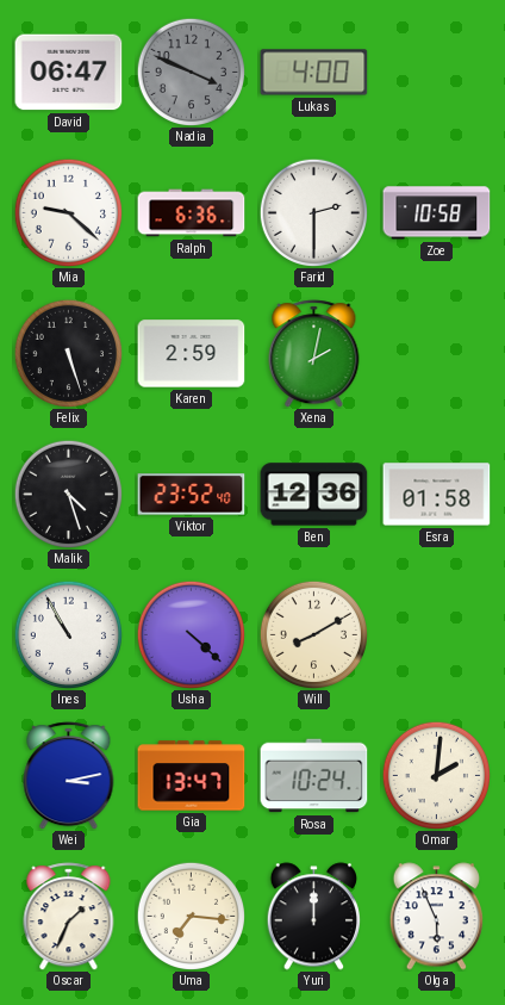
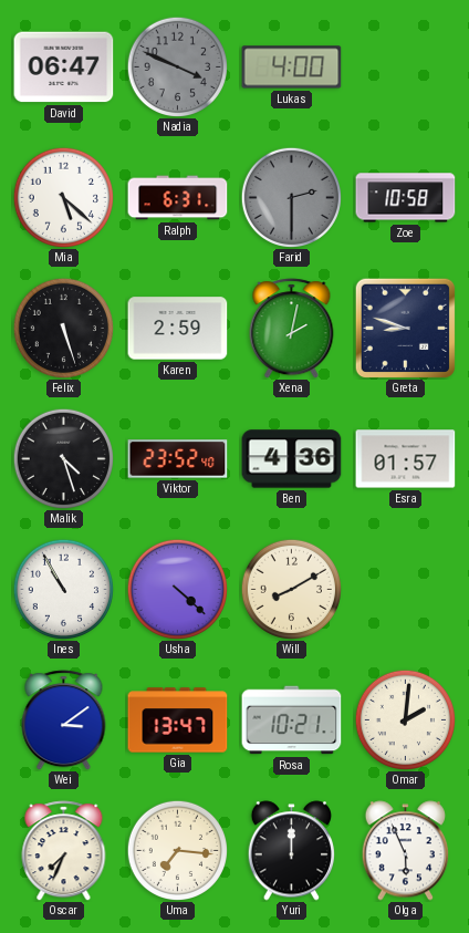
Mia: 9:22 -> 5:22 (63, 197)
Ralph: 6:36 -> 6:31 (178, 198)
Farid dial: white -> grey (291, 197)
Greta: none -> 8:48 (405, 328)
Ben: 12:36 -> 4:36 (292, 459)
Esra: 01:58 -> 01:57 (406, 459)
Wei: 3:13 -> 3:09 (64, 721)
Rosa: 10:24 -> 10:21 (292, 721)
Oscar: 1:34 -> 7:34 (64, 851)
